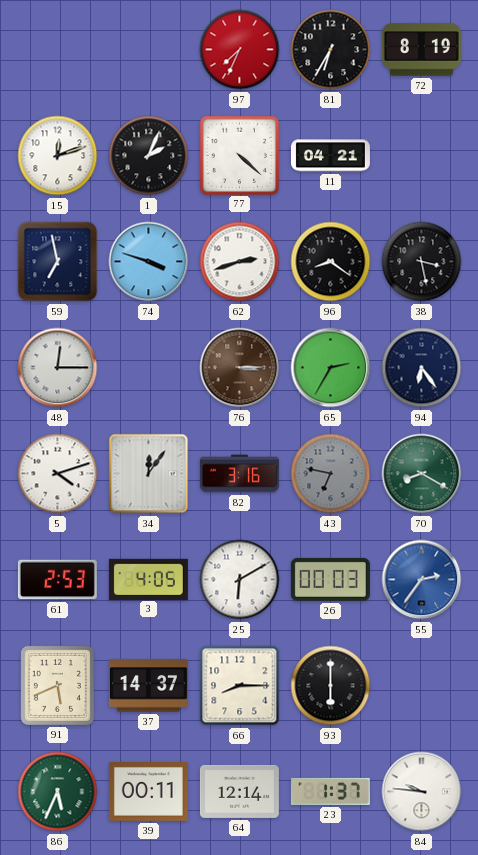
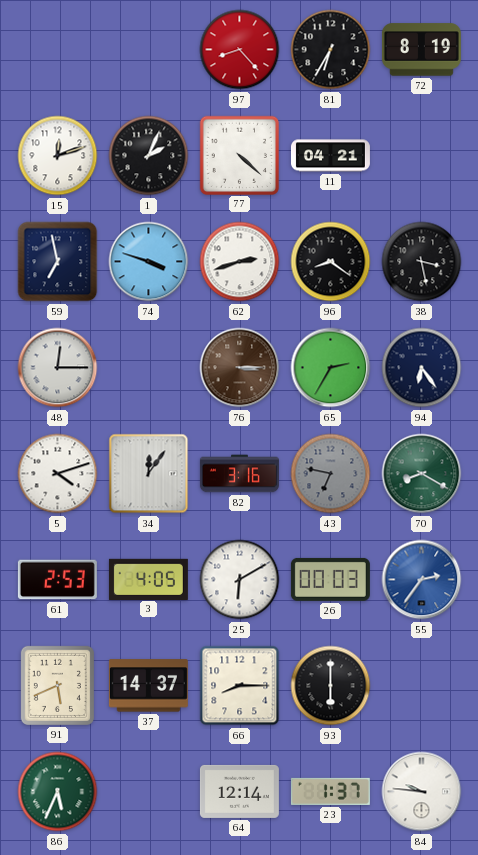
97: 7:34 -> 8:23 (240, 50)
39: 00:11 -> none (148, 792)
